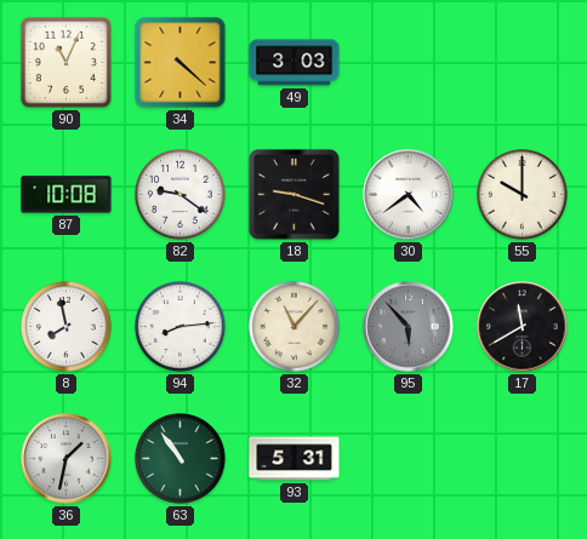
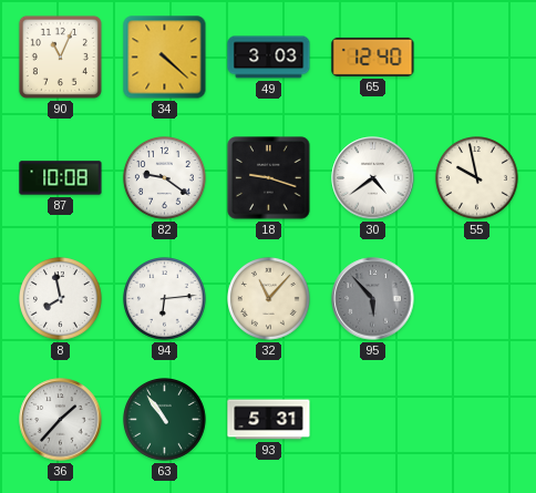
65: none -> 12:40 (373, 57)
55: 10:00 -> 9:58 (477, 178)
94: 8:14 -> 6:14 (165, 299)
17: 11:40 -> none (523, 327)
36: 1:32 -> 1:37 (61, 420)
